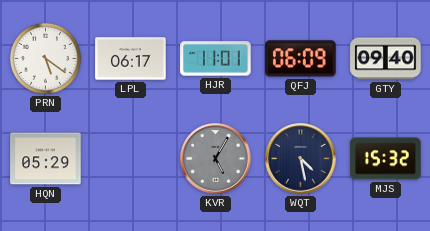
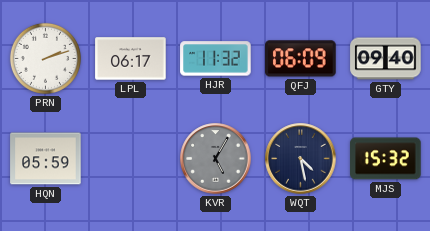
PRN: 5:21 -> 2:12 (45, 58)
HJR: 11:01 -> 11:32 (216, 59)
HQN: 05:29 -> 05:59 (46, 159)
